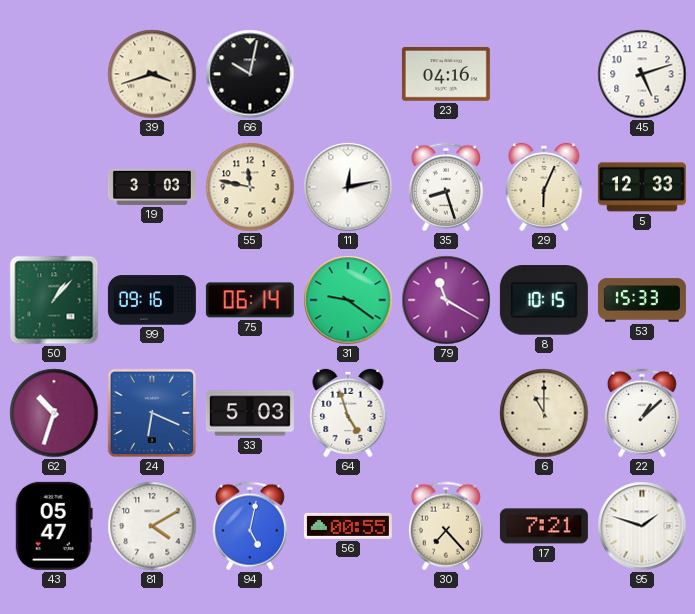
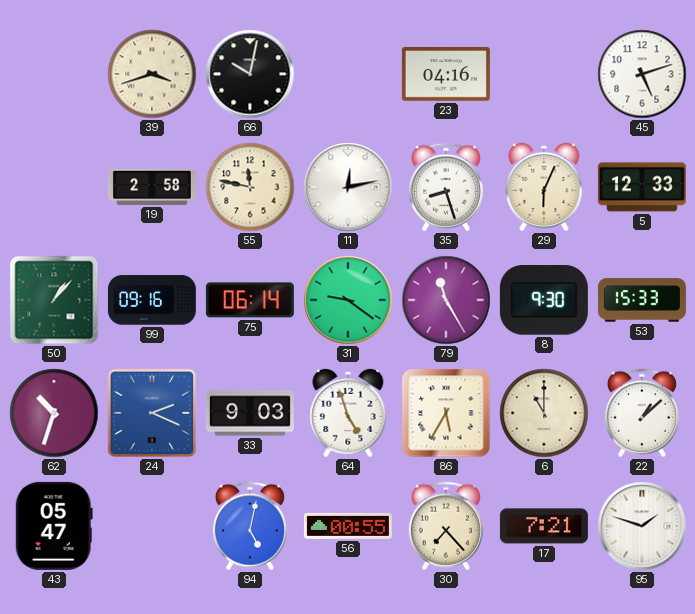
19: 3:03 -> 2:58 (152, 187)
79: 11:20 -> 11:25 (446, 300)
8: 10:15 -> 9:30 (544, 300)
24: 6:19 -> 2:19 (152, 413)
33: 5:03 -> 9:03 (250, 413)
86: none -> 5:35 (446, 413)
81: 4:10 -> none (152, 526)
